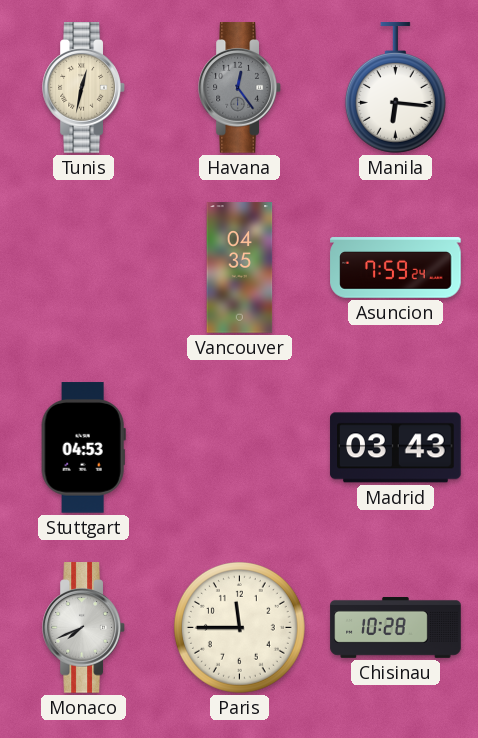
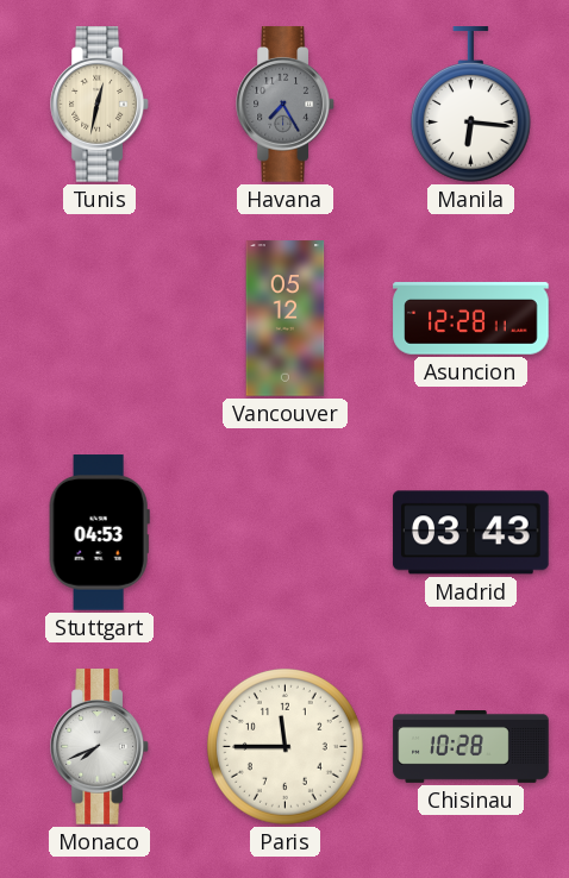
Havana: 12:24 -> 7:25 (286, 105)
Vancouver: 04:35 -> 05:12 (286, 319)
Asuncion: 7:59 -> 12:28 (471, 319)
